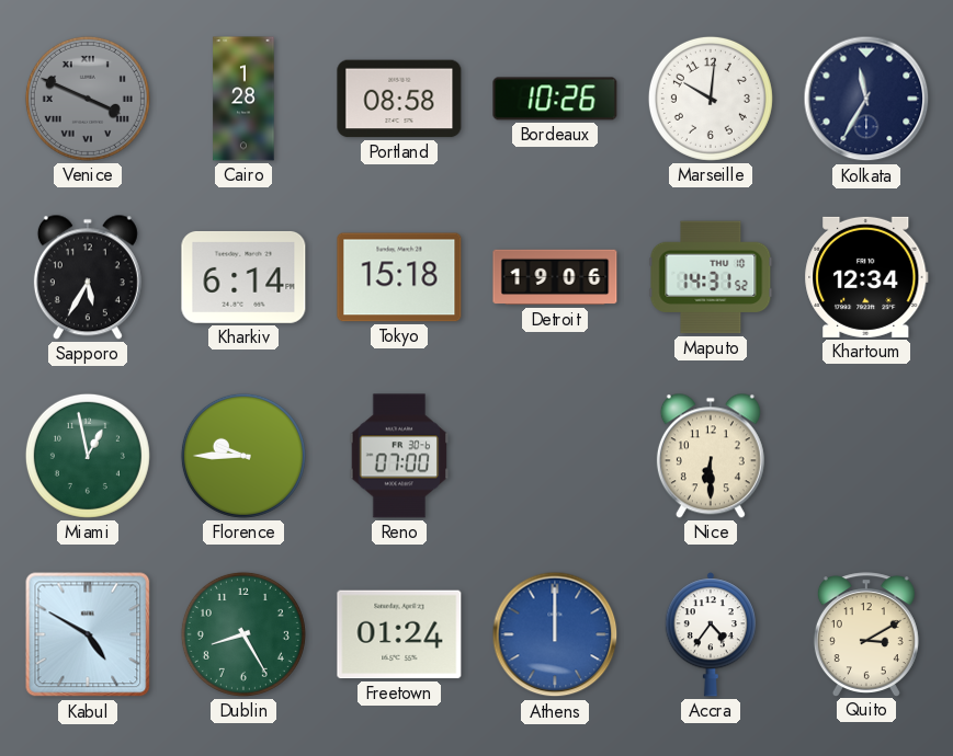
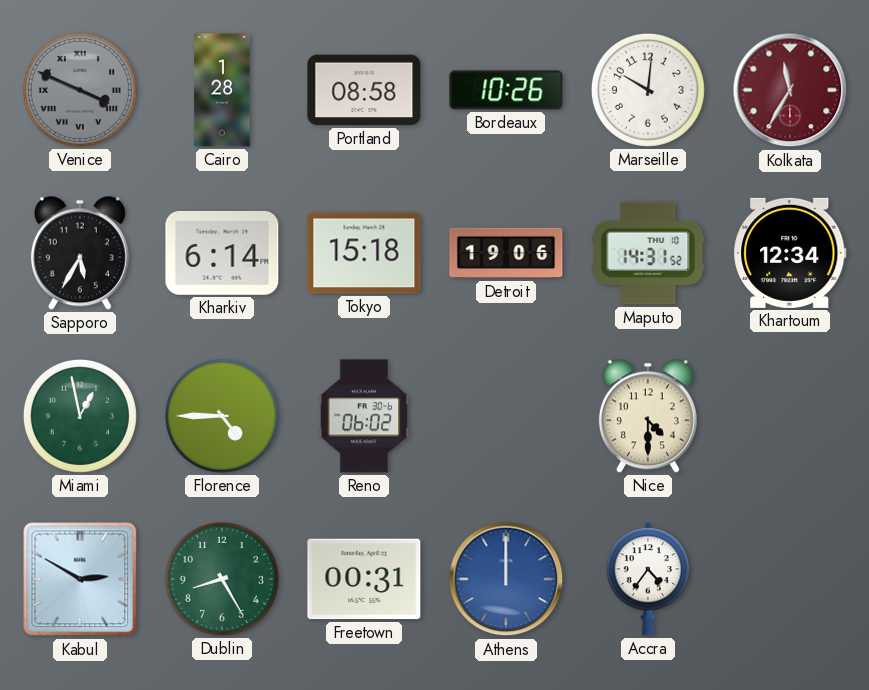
Kolkata dial: navy -> burgundy (790, 90)
Florence: 9:45 -> 4:45 (222, 416)
Reno: 07:00 -> 06:02 (364, 416)
Nice: 6:30 -> 4:30 (648, 416)
Kabul: 4:50 -> 2:50 (80, 579)
Freetown: 01:24 -> 00:31 (364, 579)
Quito: 3:10 -> none (866, 634)
